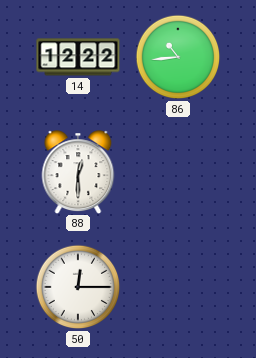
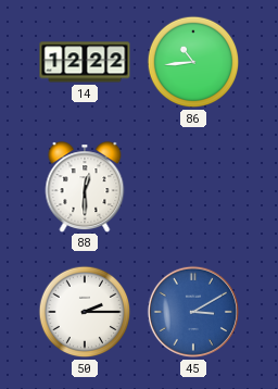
50: 12:15 -> 2:15 (85, 312)
45: none -> 3:10 (193, 312)
